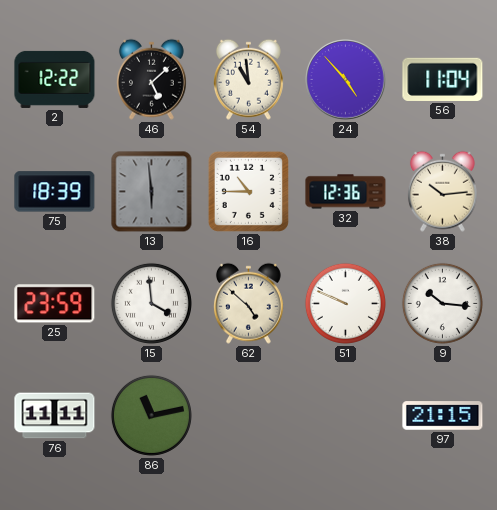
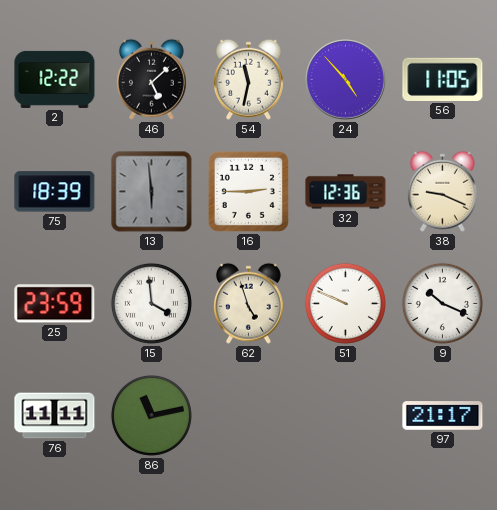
54: 10:59 -> 11:32 (248, 79)
56: 11:04 -> 11:05 (443, 79)
16: 10:45 -> 2:45 (248, 191)
38: 10:14 -> 9:19 (442, 191)
62: 4:52 -> 4:57 (248, 303)
9: 10:16 -> 10:19 (442, 303)
97: 21:15 -> 21:17 (443, 416)
